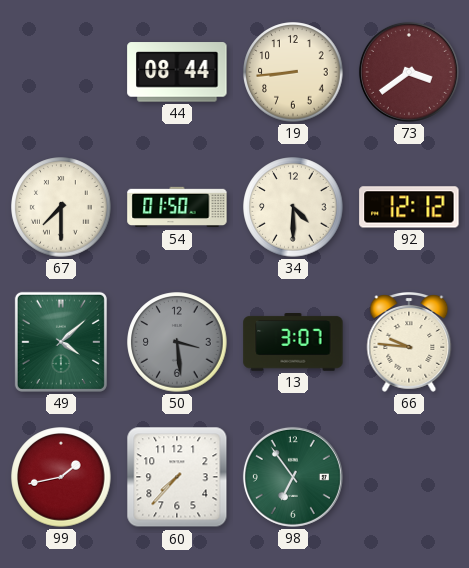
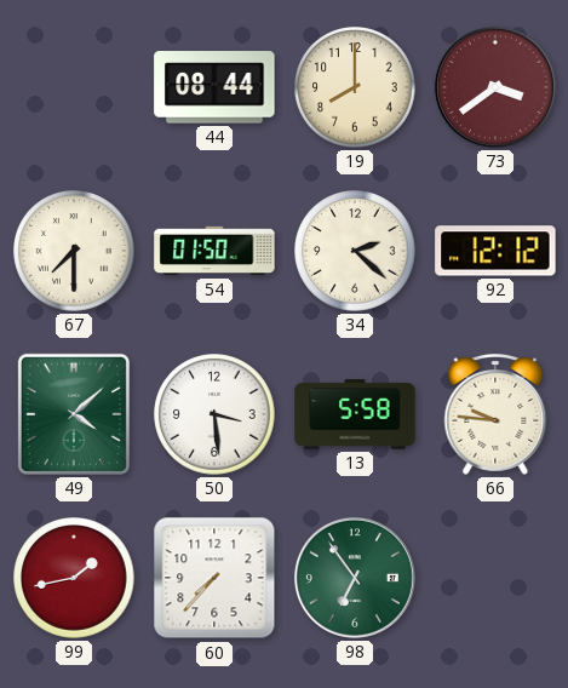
19: 8:44 -> 8:00 (355, 87)
34: 4:30 -> 2:22 (355, 251)
50 dial: grey -> white (214, 414)
13: 3:07 -> 5:58 (355, 415)
